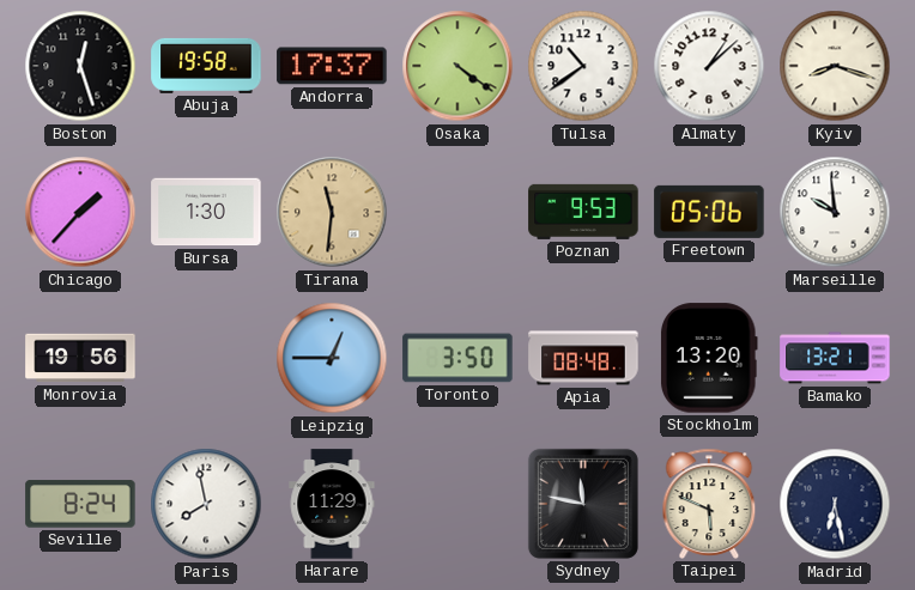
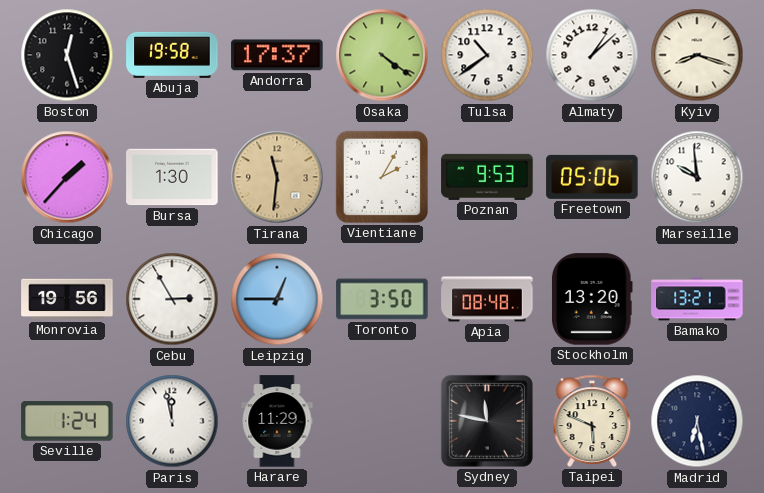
Vientiane: none -> 2:05 (382, 177)
Cebu: none -> 2:55 (172, 299)
Seville: 8:24 -> 1:24 (67, 421)
Paris: 7:58 -> 11:58 (172, 421)
